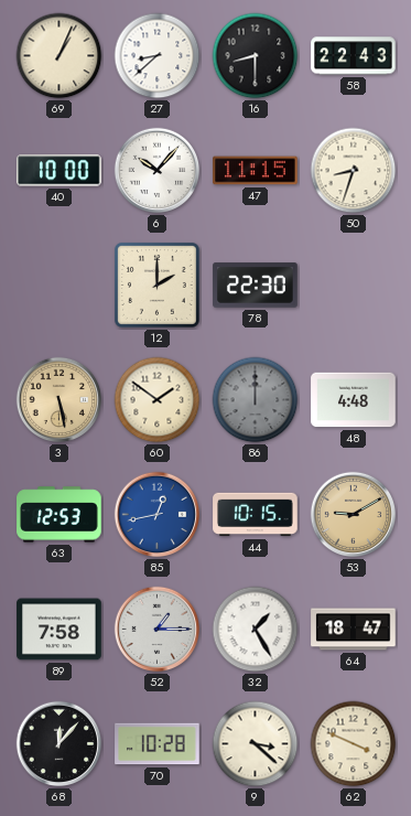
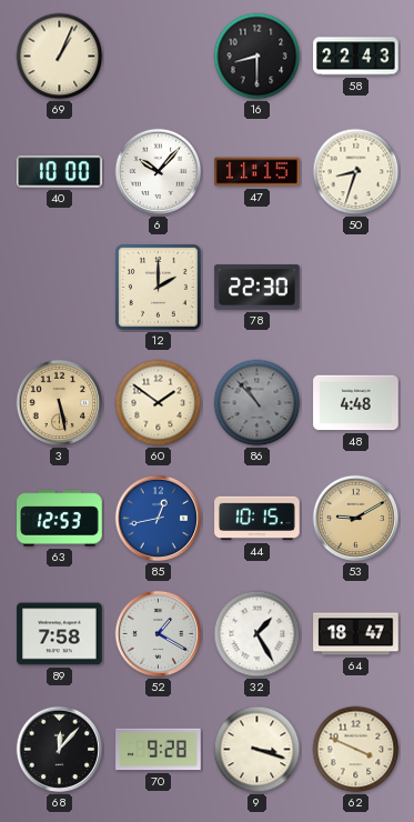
27: 8:38 -> none (158, 56)
86: 12:00 -> 10:53 (258, 403)
52: 1:15 -> 1:20 (159, 634)
70: 10:28 -> 9:28 (159, 750)
9: 3:22 -> 3:18 (258, 750)
